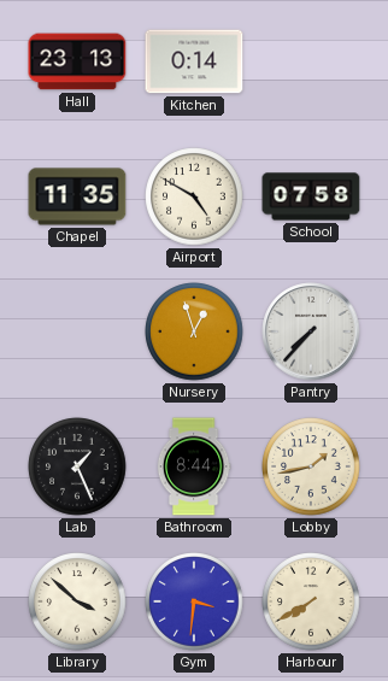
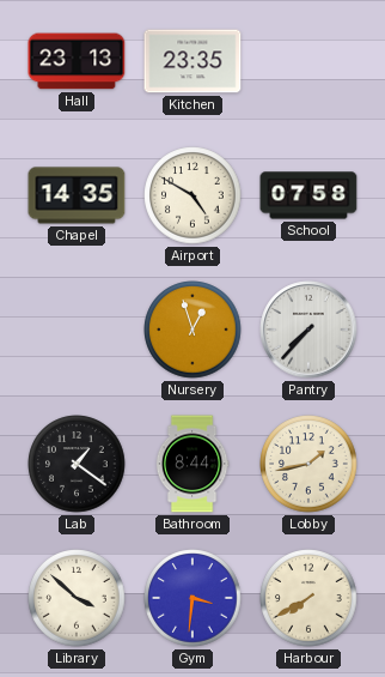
Kitchen: 0:14 -> 23:35 (192, 61)
Chapel: 11:35 -> 14:35 (77, 195)
Lab: 1:26 -> 1:21 (77, 464)
